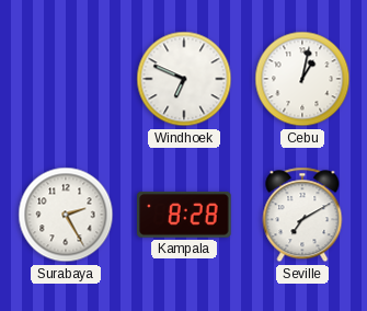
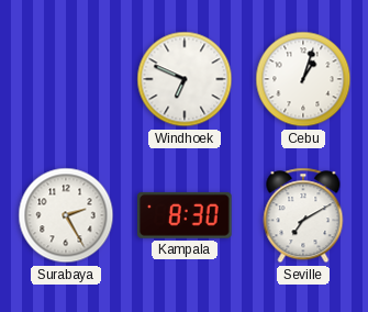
Cebu: 1:02 -> 1:03 (303, 79)
Kampala: 8:28 -> 8:30 (186, 215)
